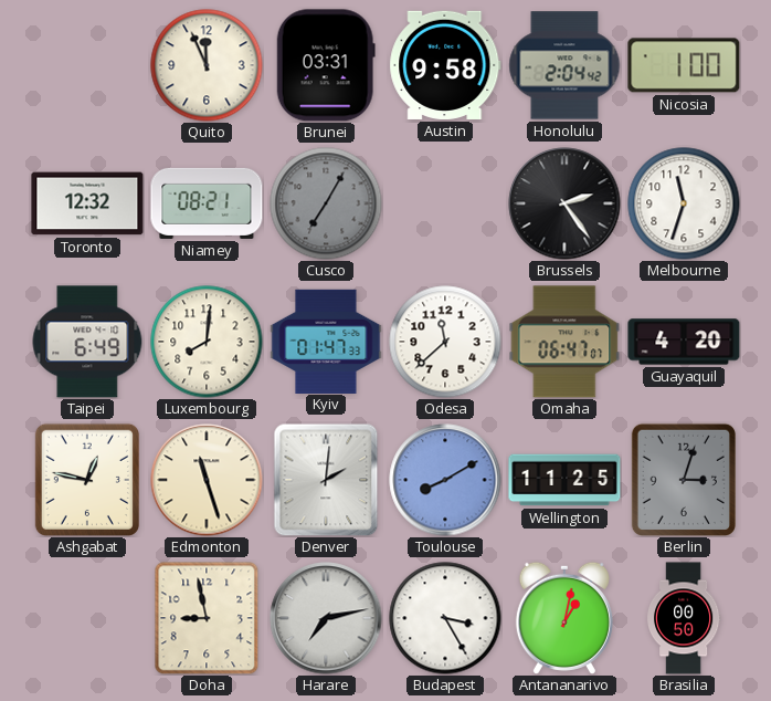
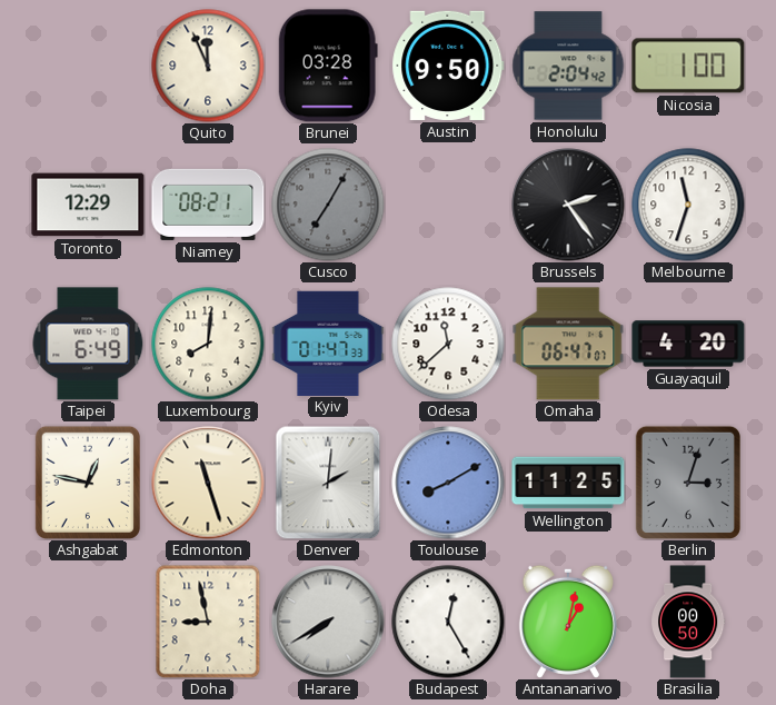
Brunei: 03:31 -> 03:28 (328, 66)
Austin: 9:58 -> 9:50 (448, 66)
Toronto: 12:32 -> 12:29 (88, 205)
Harare: 7:13 -> 7:40 (328, 622)
Budapest: 3:25 -> 12:25 (448, 622)
